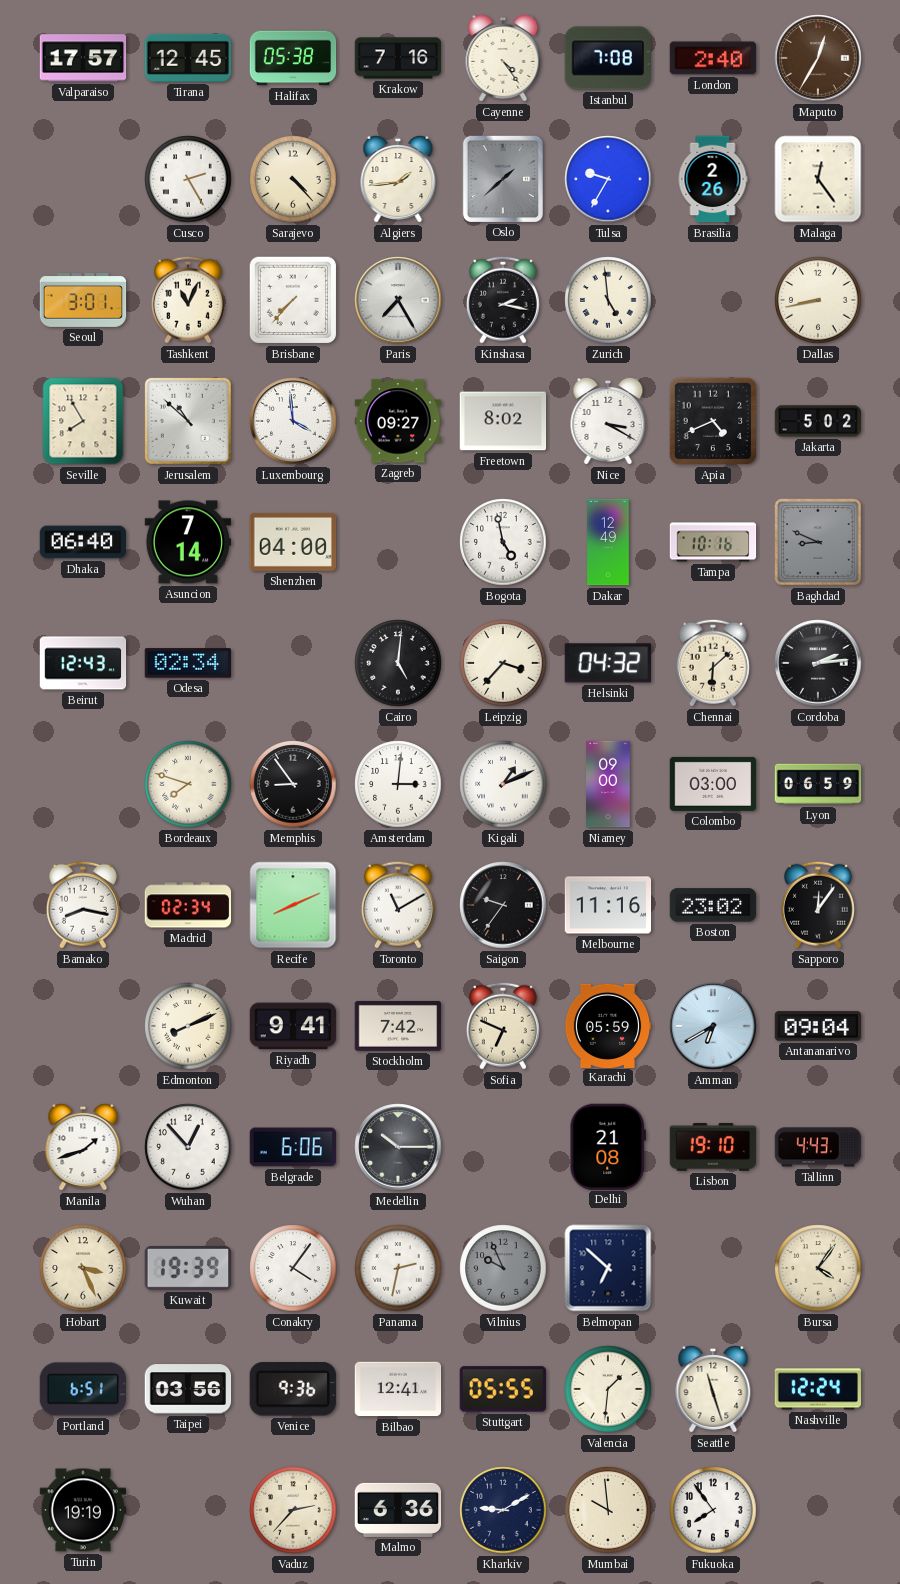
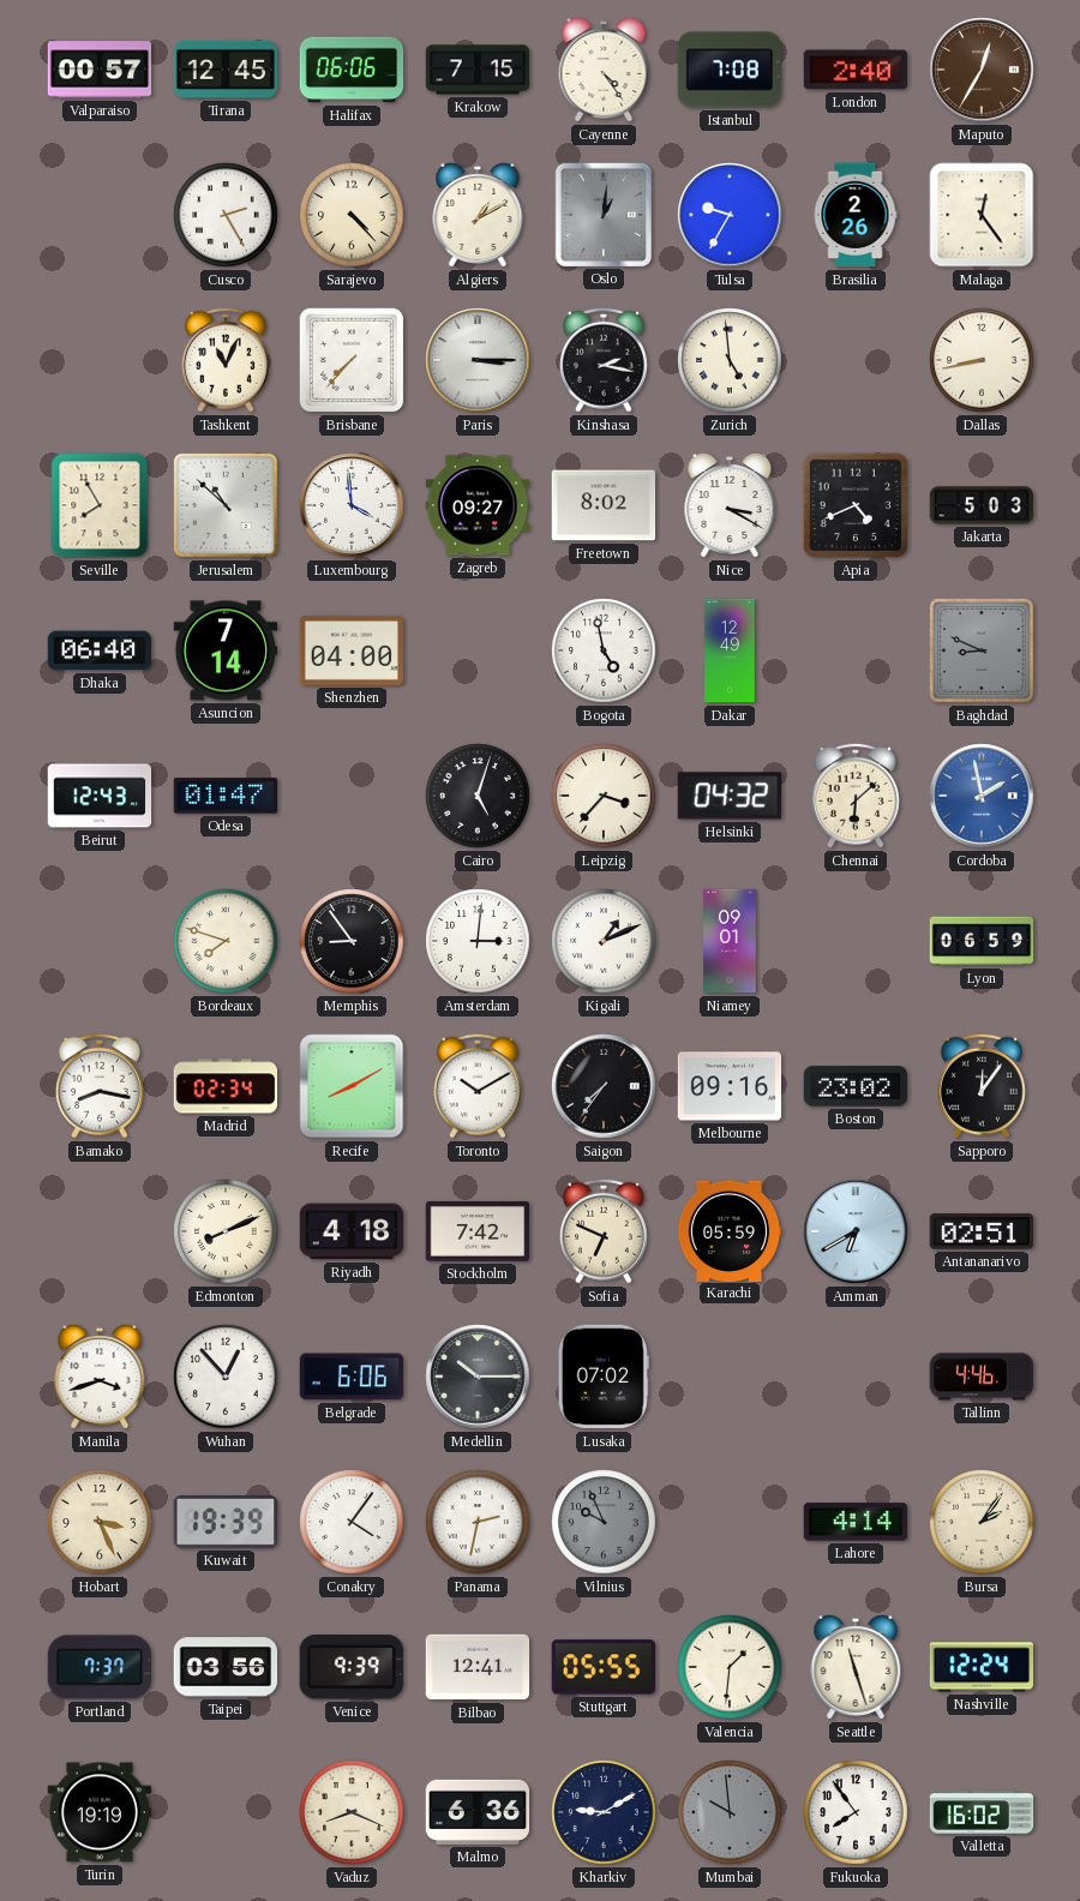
Valparaiso: 17:57 -> 00:57 (100, 70)
Halifax: 05:38 -> 06:06 (352, 70)
Krakow: 7:16 -> 7:15 (478, 70)
Algiers: 1:44 -> 1:10 (478, 215)
Oslo: 1:38 -> 1:01 (602, 214)
Seoul: 3:01 -> none (83, 300)
Paris: 7:25 -> 3:15 (478, 360)
Jakarta: 5:02 -> 5:03 (982, 505)
Tampa: 10:16 -> none (713, 542)
Odesa: 02:34 -> 01:47 (226, 796)
Cairo: 5:01 -> 5:03 (478, 796)
Cordoba: 2:14 -> 1:58 (982, 796)
Cordoba dial: black -> blue (982, 796)
Niamey: 09:00 -> 09:01 (730, 941)
Colombo: 03:00 -> none (713, 784)
Recife: 8:11 -> 8:10 (352, 1086)
Toronto: 11:10 -> 10:10 (478, 1086)
Saigon: 9:36 -> 7:36 (604, 1086)
Melbourne: 11:16 -> 09:16 (730, 1086)
Riyadh: 9:41 -> 4:18 (352, 1231)
Antananarivo: 09:04 -> 02:51 (982, 1231)
Manila: 1:42 -> 3:42 (100, 1377)
Lusaka: none -> 07:02 (604, 1377)
Delhi: 21:08 -> none (608, 1146)
Lisbon: 19:10 -> none (713, 1148)
Tallinn: 4:43 -> 4:46 (982, 1377)
Belmopan: 6:52 -> none (608, 1268)
Lahore: none -> 4:14 (856, 1522)
Bursa: 4:06 -> 2:06 (982, 1522)
Portland: 6:51 -> 7:37 (100, 1667)
Venice: 9:36 -> 9:39 (352, 1667)
Vaduz: 2:37 -> 8:19 (352, 1812)
Mumbai dial: cream -> grey (730, 1812)
Valletta: none -> 16:02 (982, 1812)
